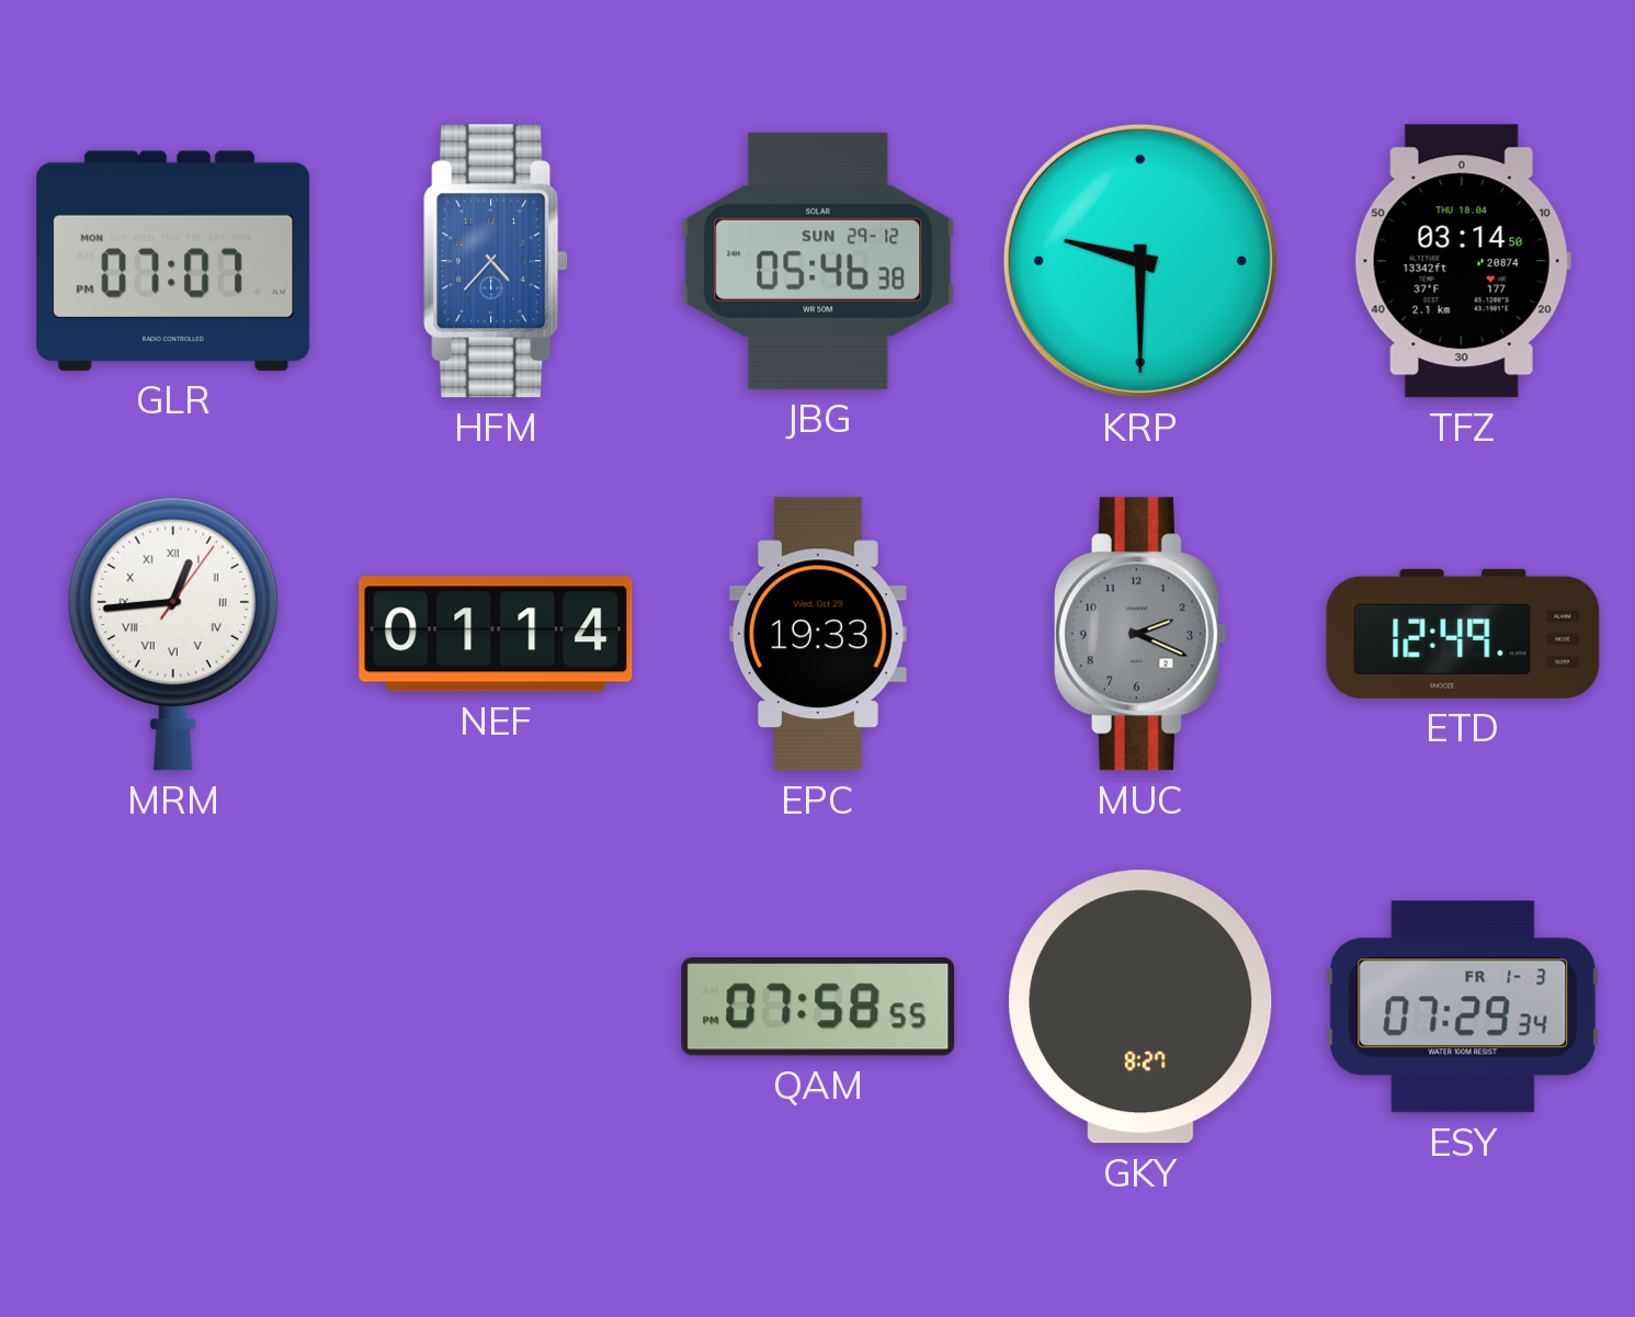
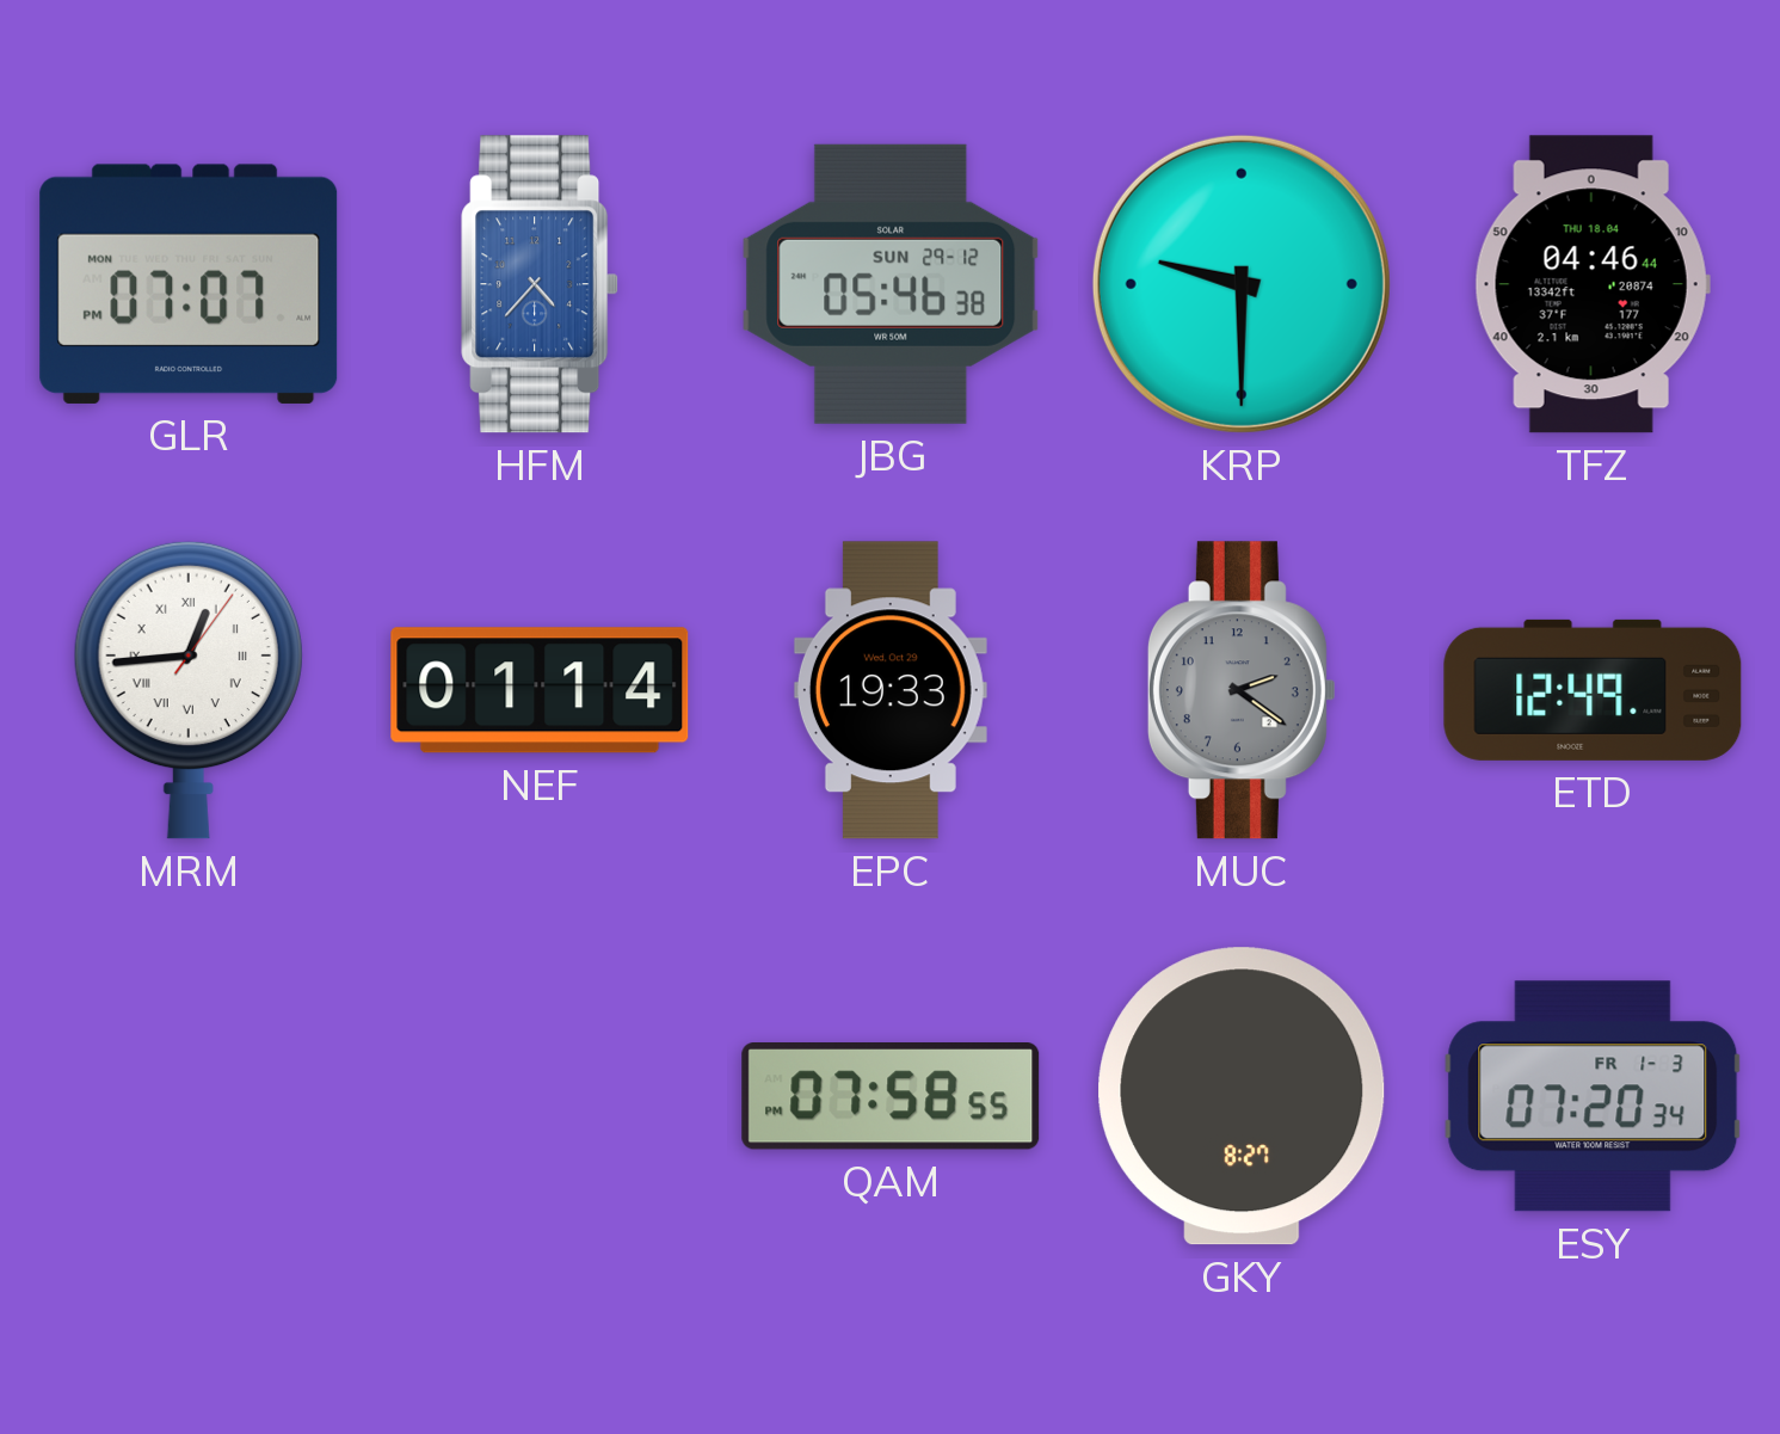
TFZ: 03:14 -> 04:46 (1593, 284)
MUC: 2:19 -> 2:21 (1242, 690)
ESY: 07:29 -> 07:20 (1593, 1096)
